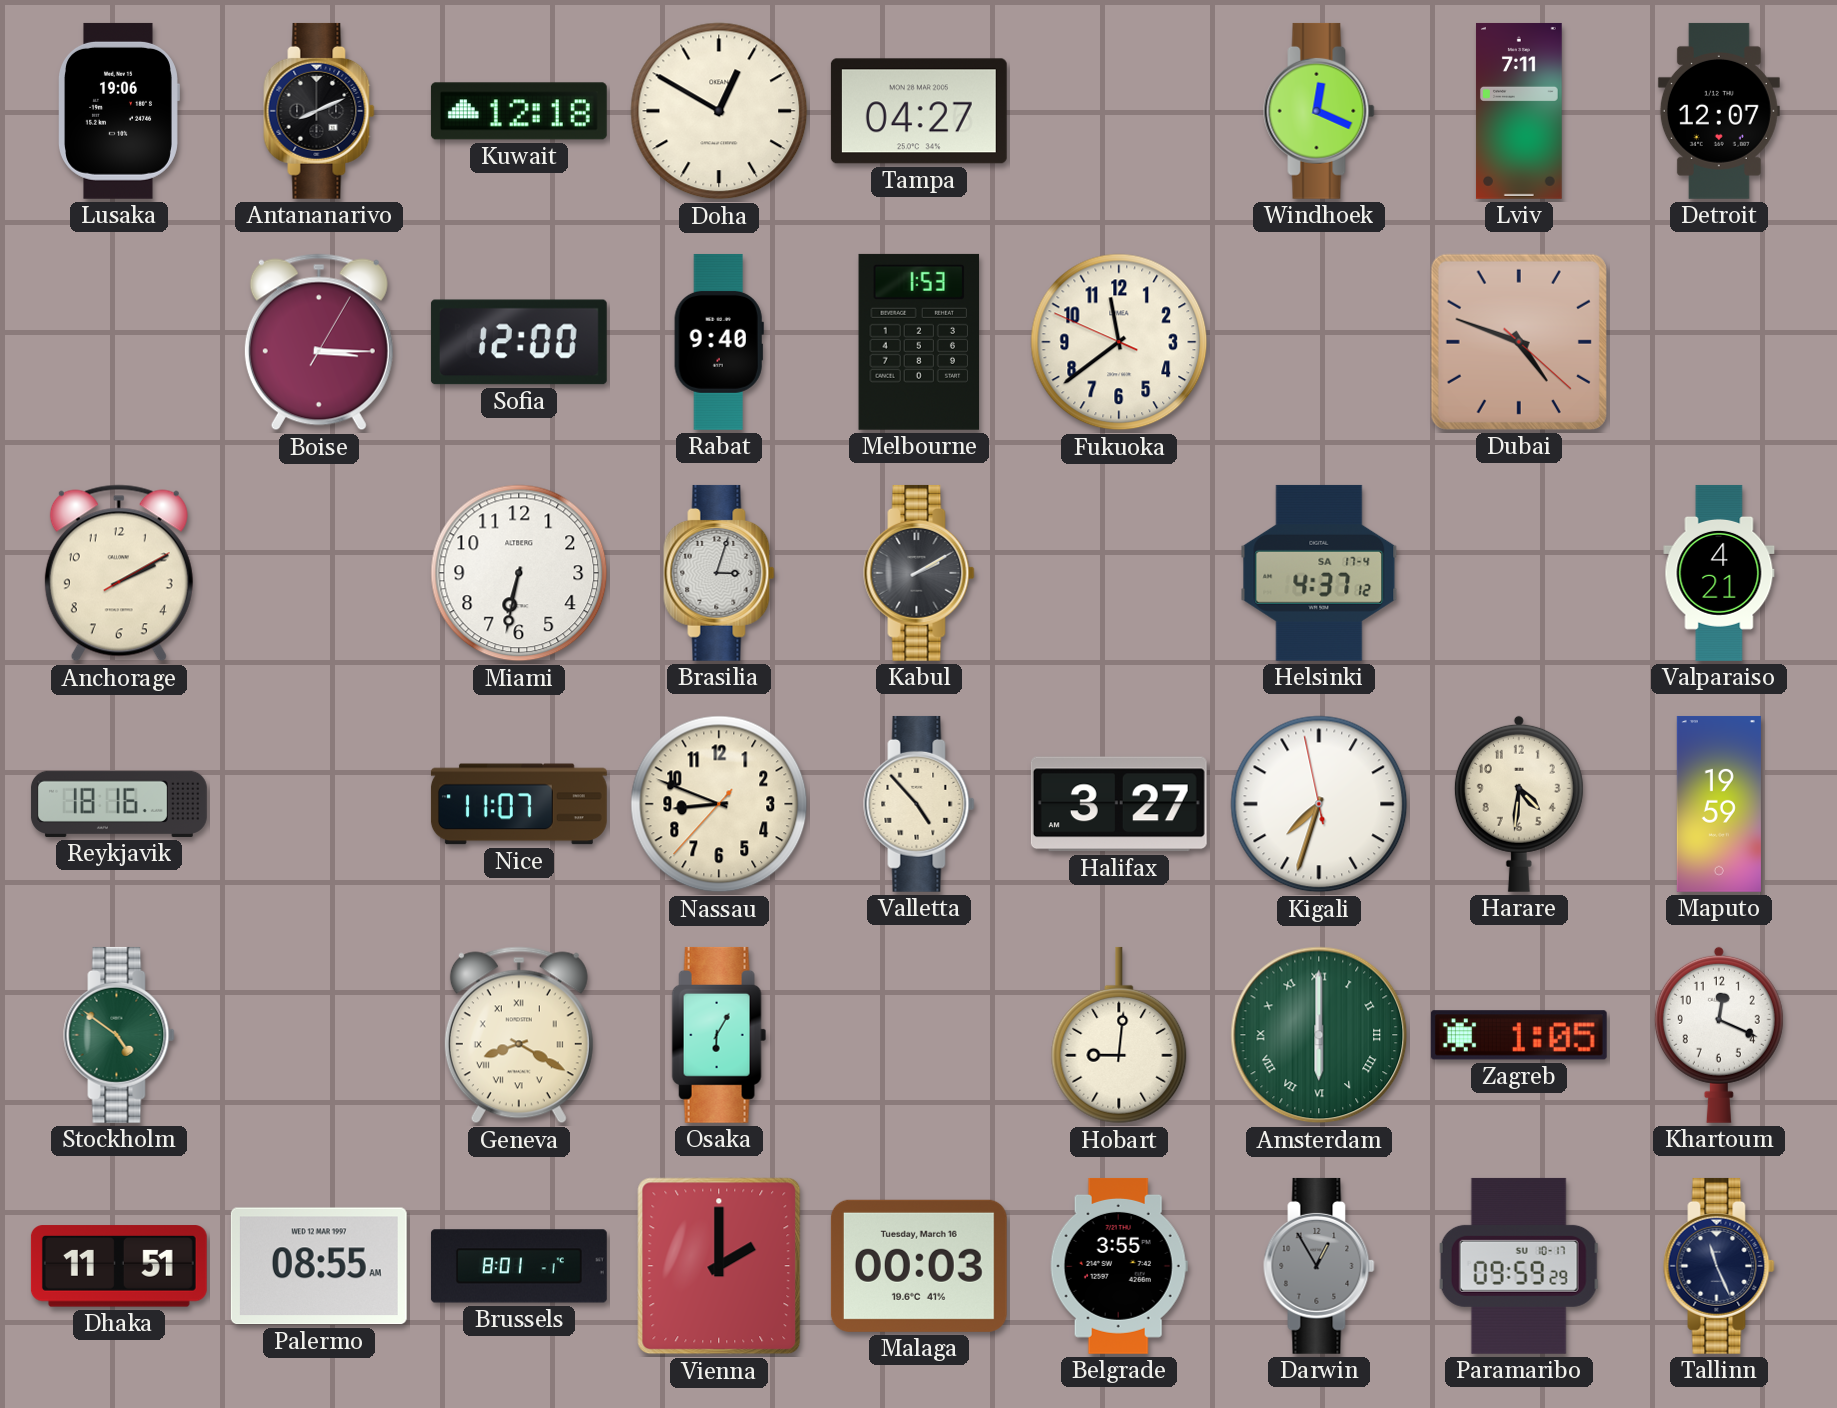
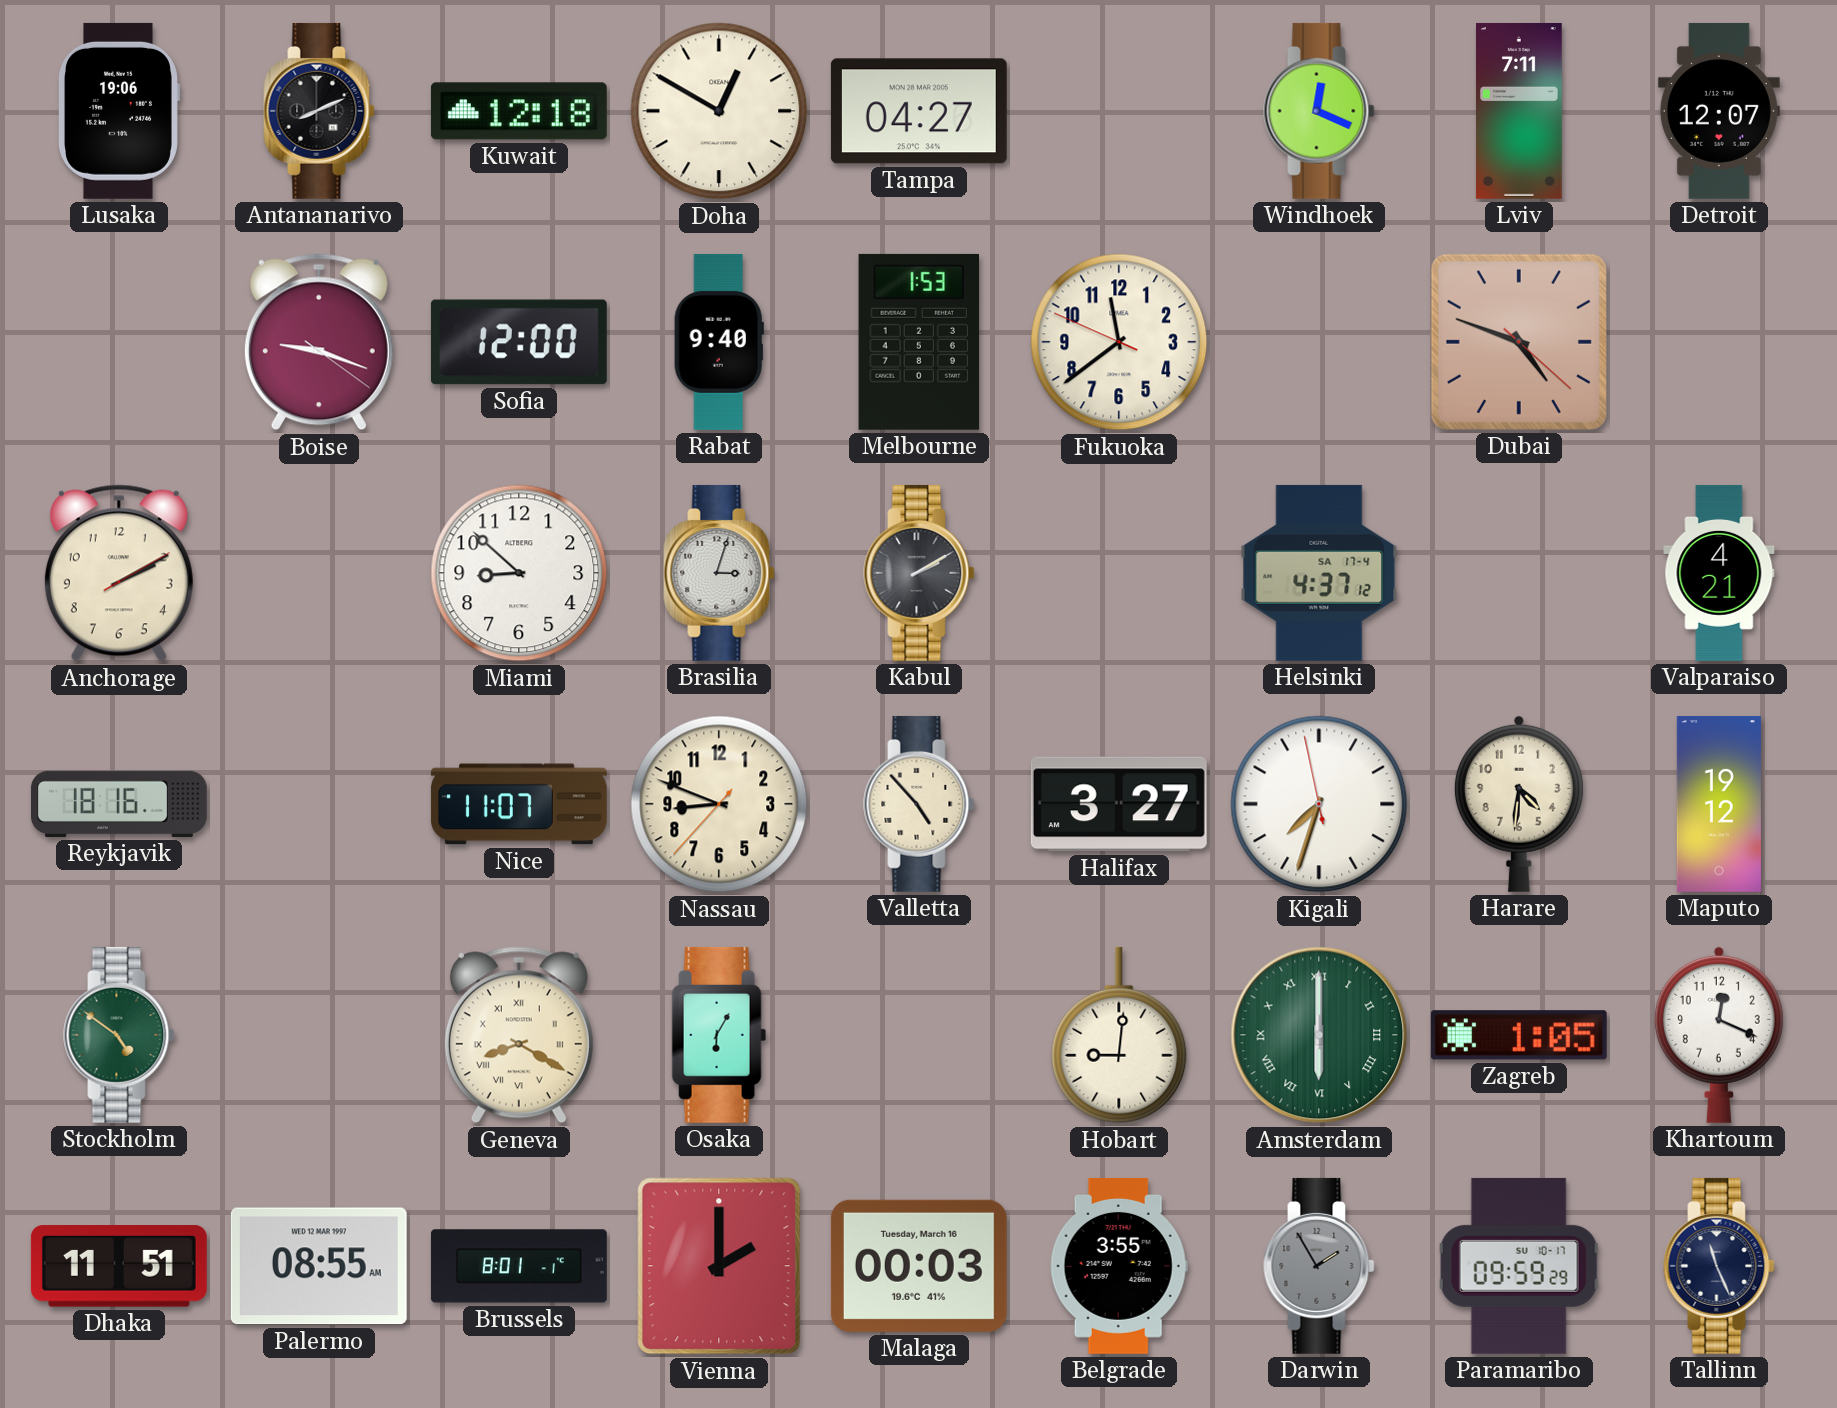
Boise: 3:15 -> 9:18 (319, 342)
Miami: 6:32 -> 8:52 (519, 573)
Maputo: 19:59 -> 19:12 (1719, 804)
Darwin: 12:55 -> 1:55 (1319, 1266)
